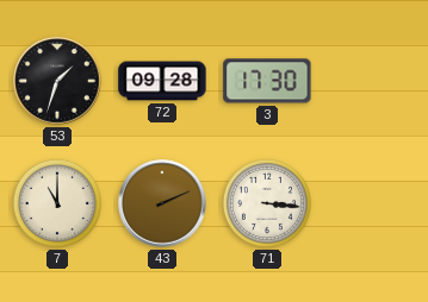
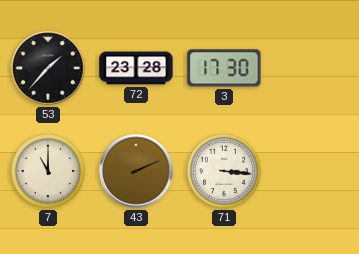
53: 1:33 -> 1:37 (48, 68)
72: 09:28 -> 23:28 (136, 68)
